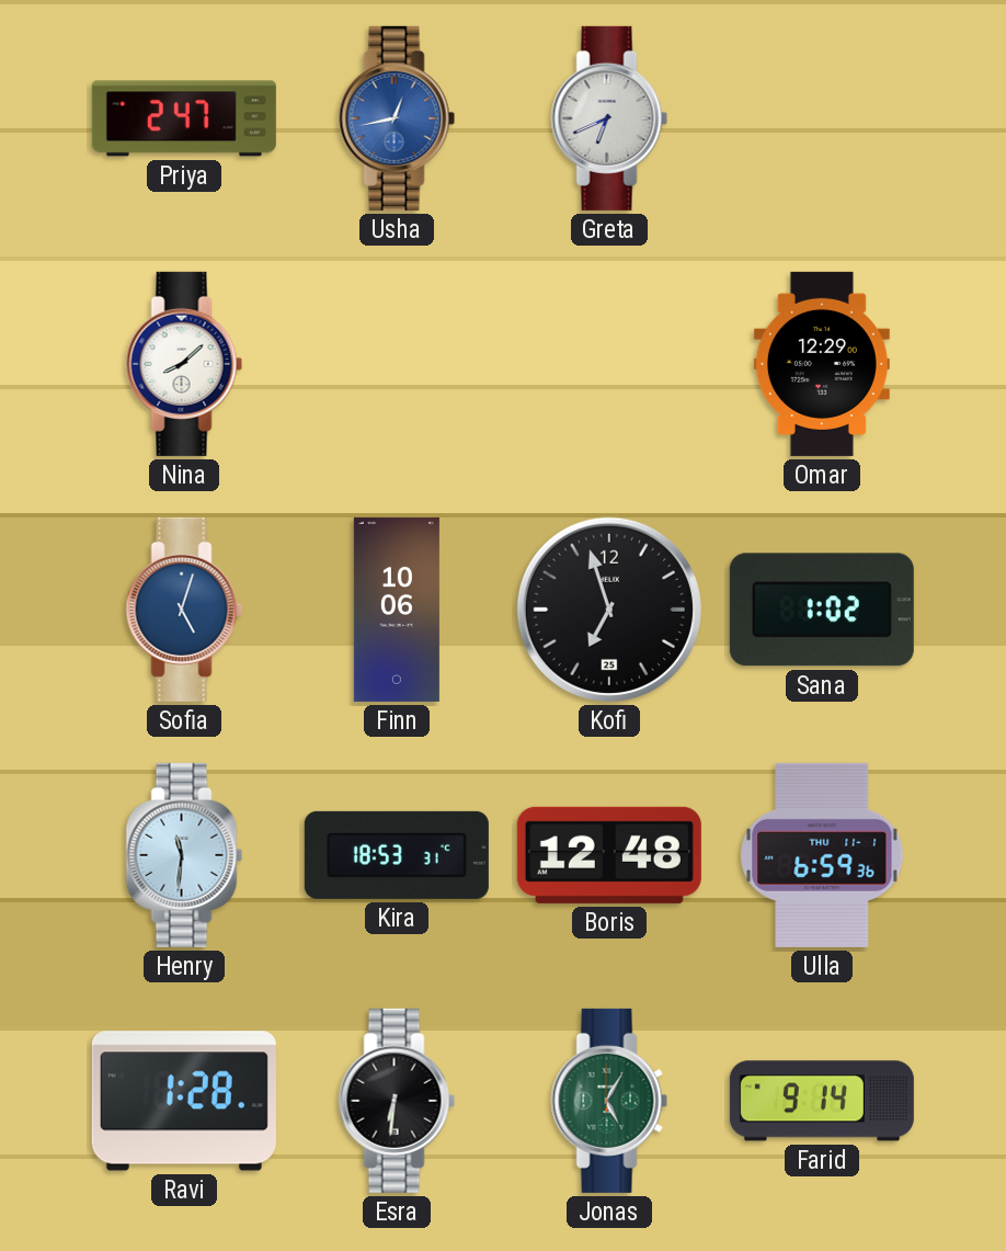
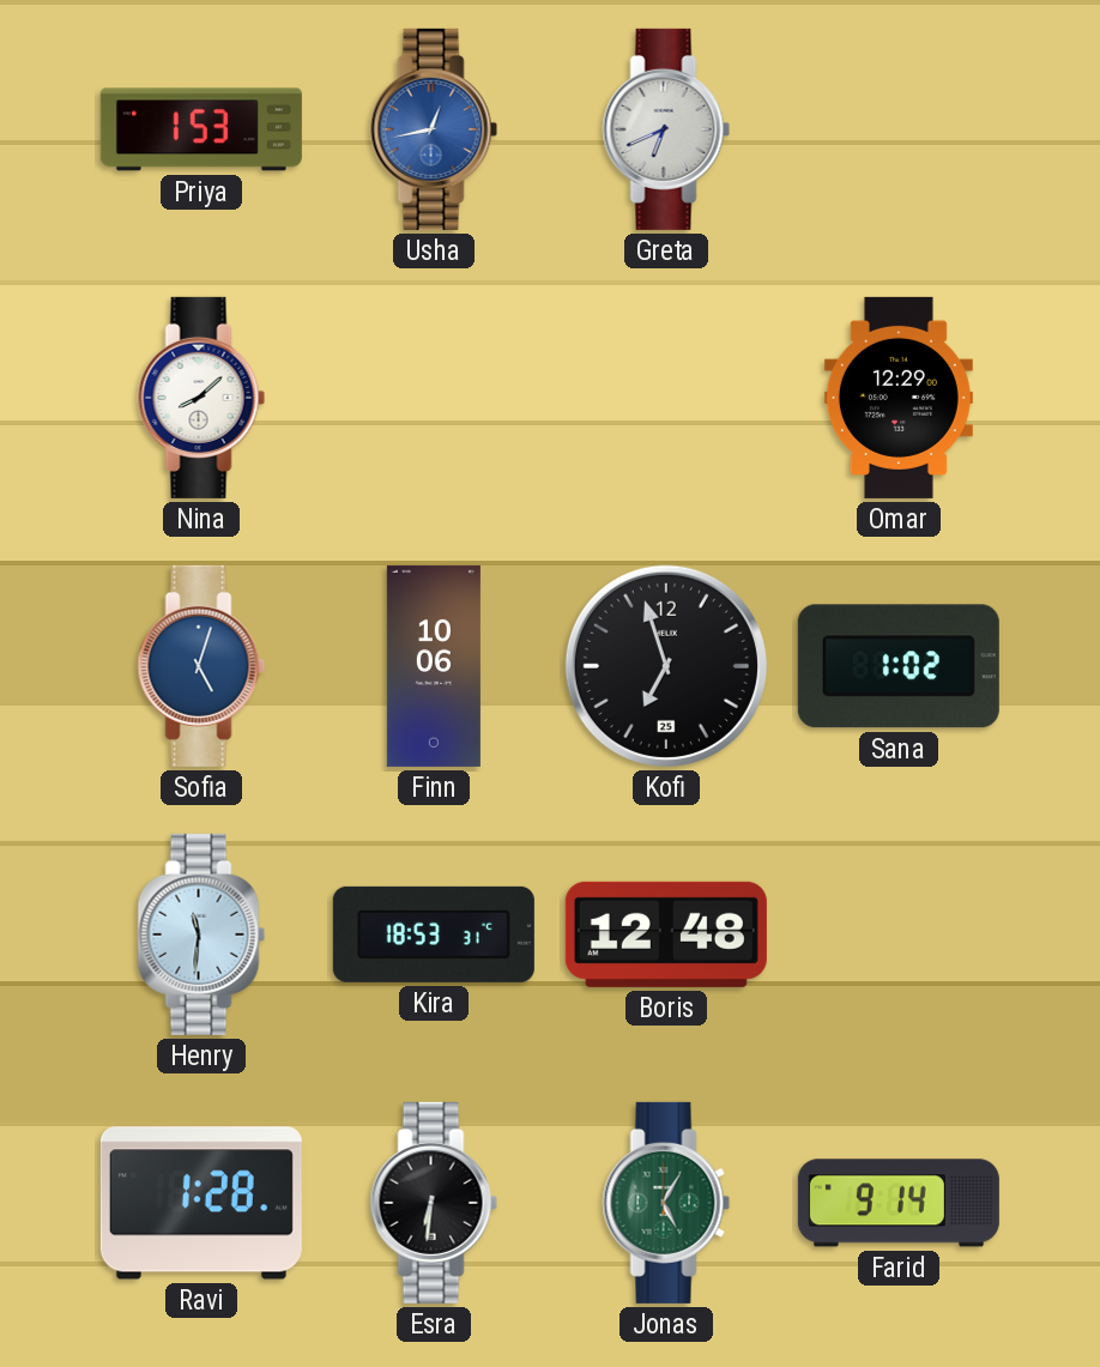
Priya: 2:47 -> 1:53 (201, 129)
Ulla: 6:59 -> none (822, 855)
